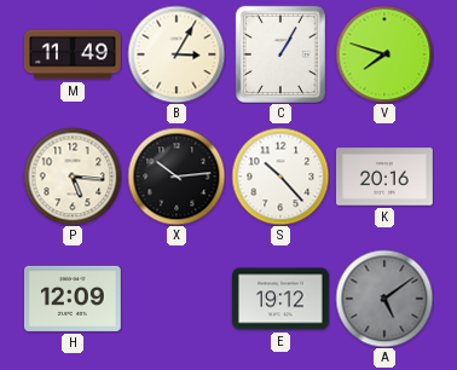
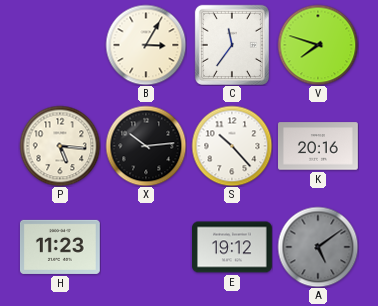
M: 11:49 -> none (74, 54)
C: 1:05 -> 11:36 (232, 45)
H: 12:09 -> 11:23 (61, 247)
